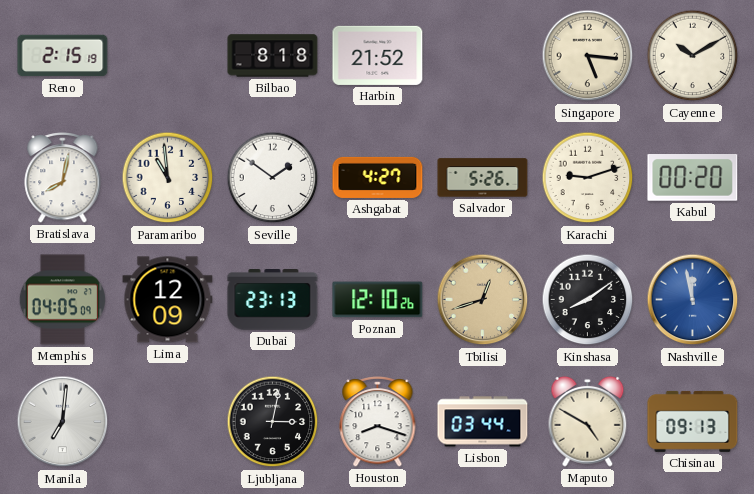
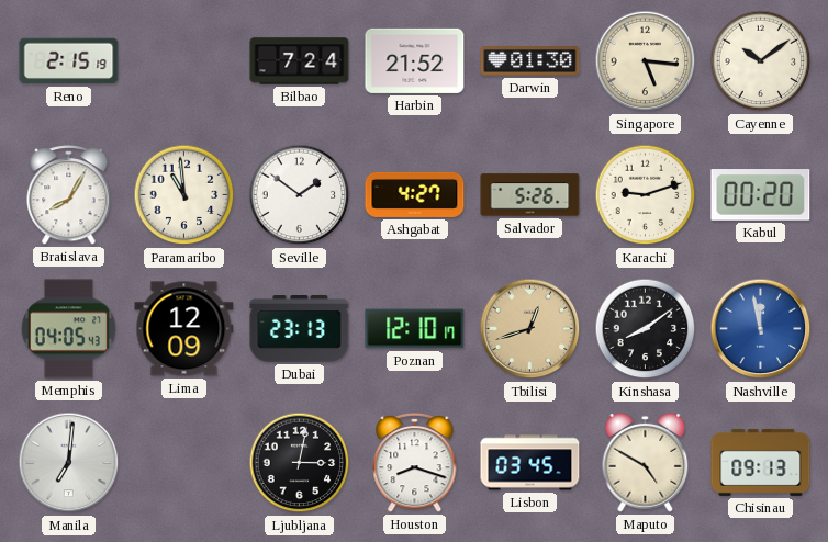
Bilbao: 8:18 -> 7:24 (300, 61)
Darwin: none -> 01:30 (530, 61)
Cayenne: 10:10 -> 10:09 (761, 61)
Bratislava: 8:02 -> 8:05 (69, 195)
Memphis: 04:05:09 -> 04:05:43 (68, 329)
Poznan: 12:10:26 -> 12:10:17 (415, 329)
Lisbon: 03:44 -> 03:45 (530, 463)
